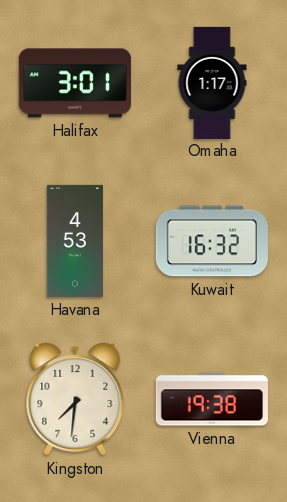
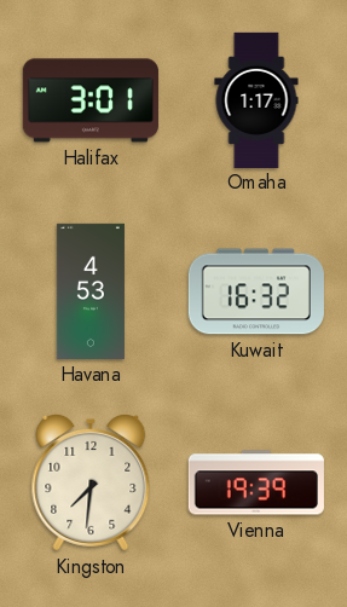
Vienna: 19:38 -> 19:39 (256, 482)
